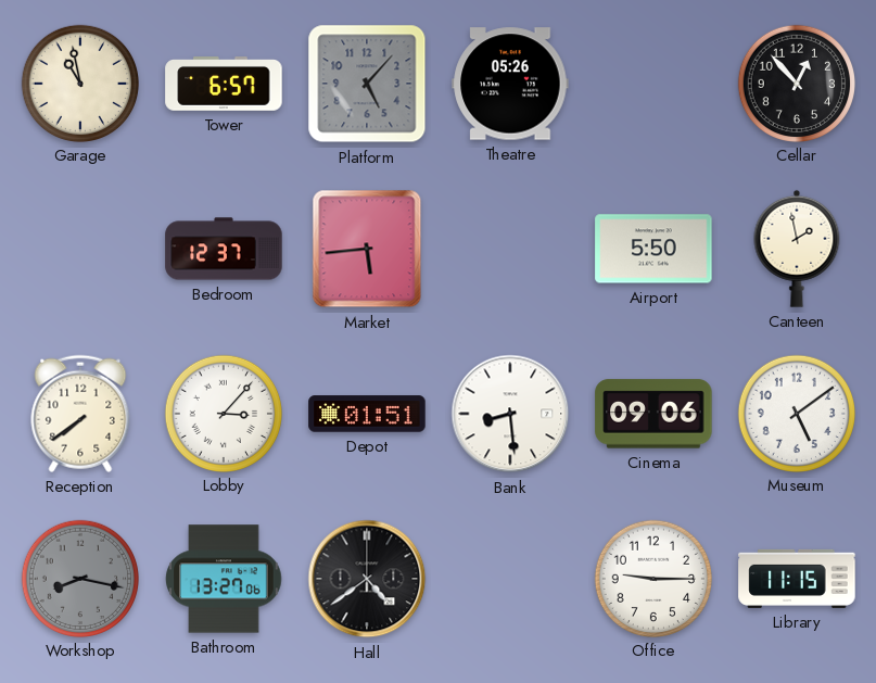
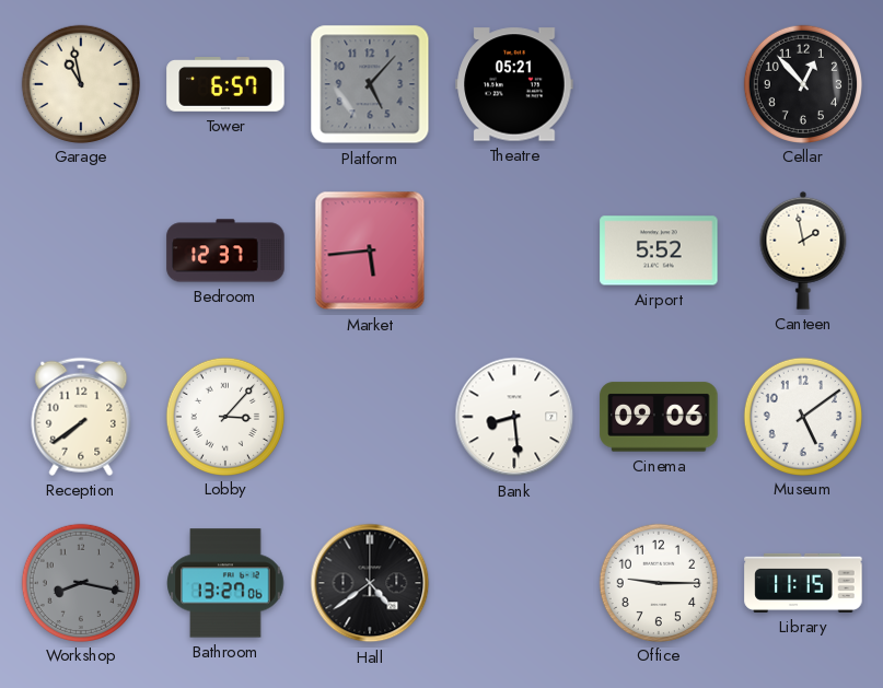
Theatre: 05:26 -> 05:21 (514, 84)
Airport: 5:50 -> 5:52 (659, 250)
Depot: 01:51 -> none (367, 414)
